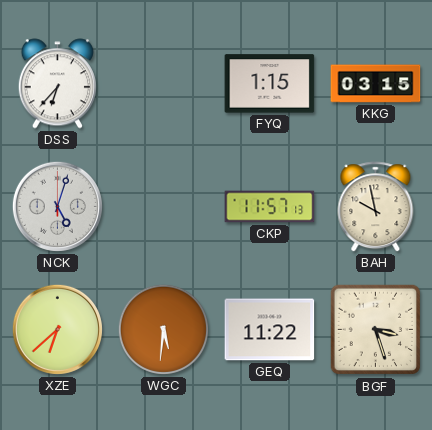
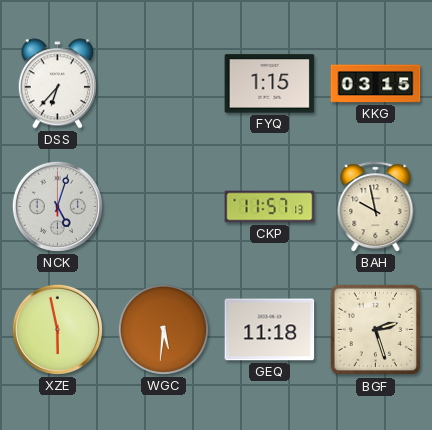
XZE: 6:38 -> 5:58 (57, 329)
GEQ: 11:22 -> 11:18 (270, 330)
BGF: 3:27 -> 2:27 (376, 330)
